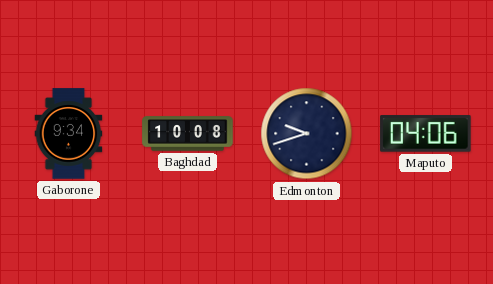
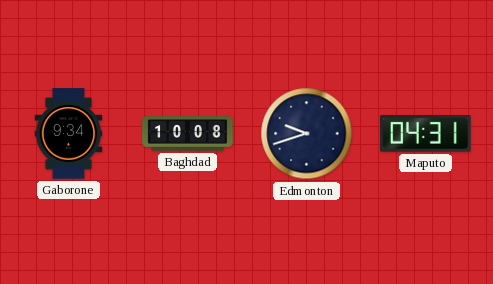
Maputo: 04:06 -> 04:31 (426, 134)
